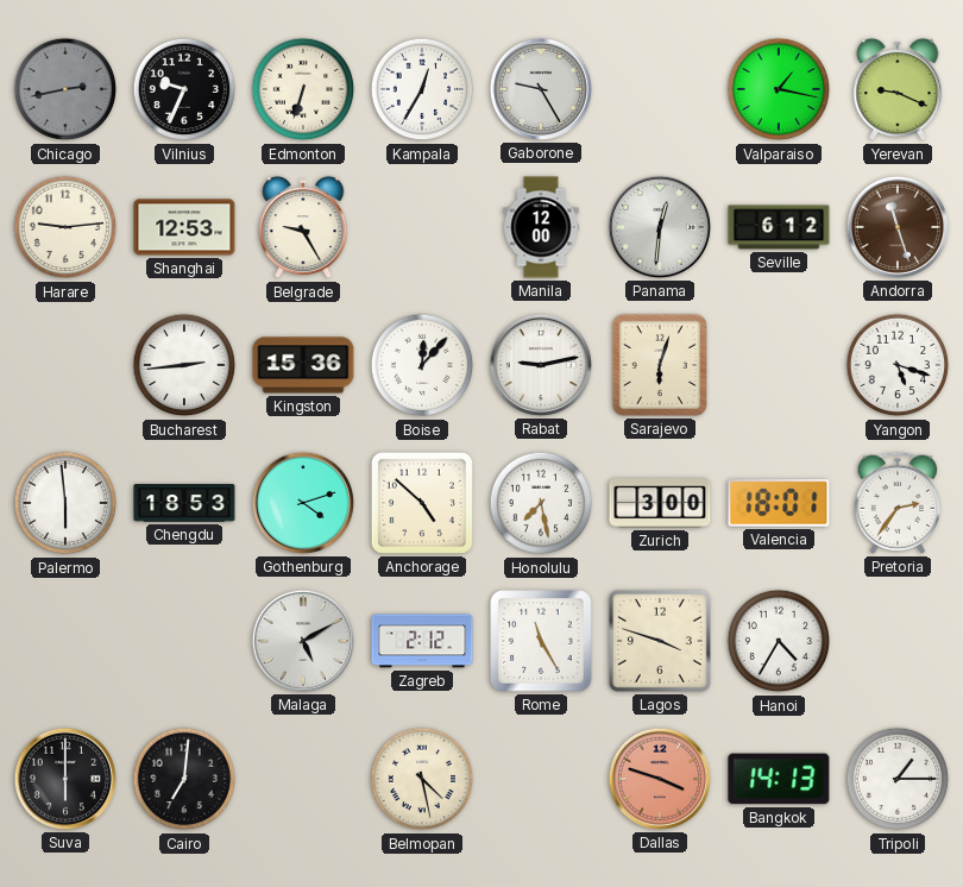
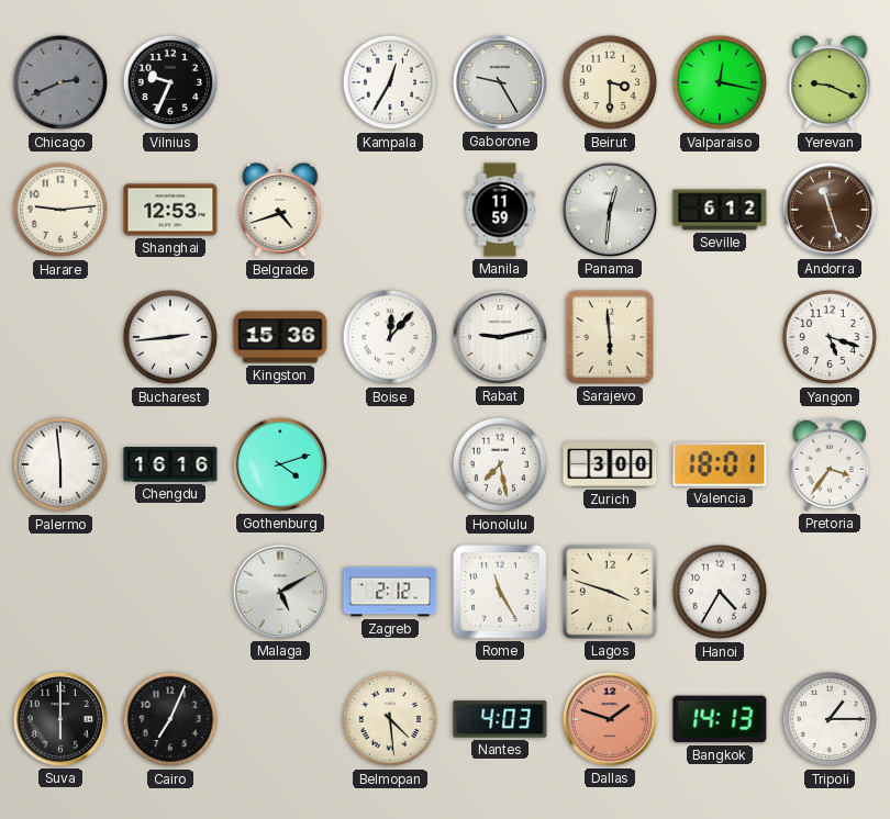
Chicago: 2:43 -> 2:41 (60, 82)
Edmonton: 6:33 -> none (303, 89)
Beirut: none -> 3:30 (610, 82)
Valparaiso: 1:17 -> 12:17 (720, 82)
Belgrade: 9:25 -> 4:42 (280, 210)
Manila: 12:00 -> 11:59 (500, 210)
Sarajevo: 6:03 -> 5:59 (610, 337)
Chengdu: 18:53 -> 16:16 (170, 464)
Anchorage: 4:52 -> none (422, 503)
Pretoria: 2:36 -> 3:36 (830, 464)
Cairo: 7:01 -> 7:04 (170, 719)
Belmopan: 4:28 -> 4:29 (390, 719)
Nantes: none -> 4:03 (500, 719)
Dallas: 3:48 -> 1:48 (610, 719)
